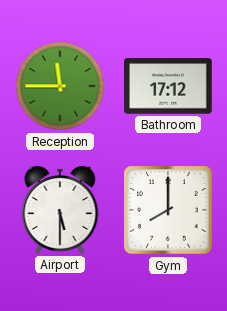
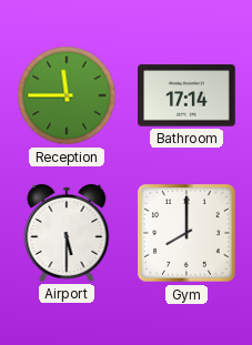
Bathroom: 17:12 -> 17:14 (187, 95)
